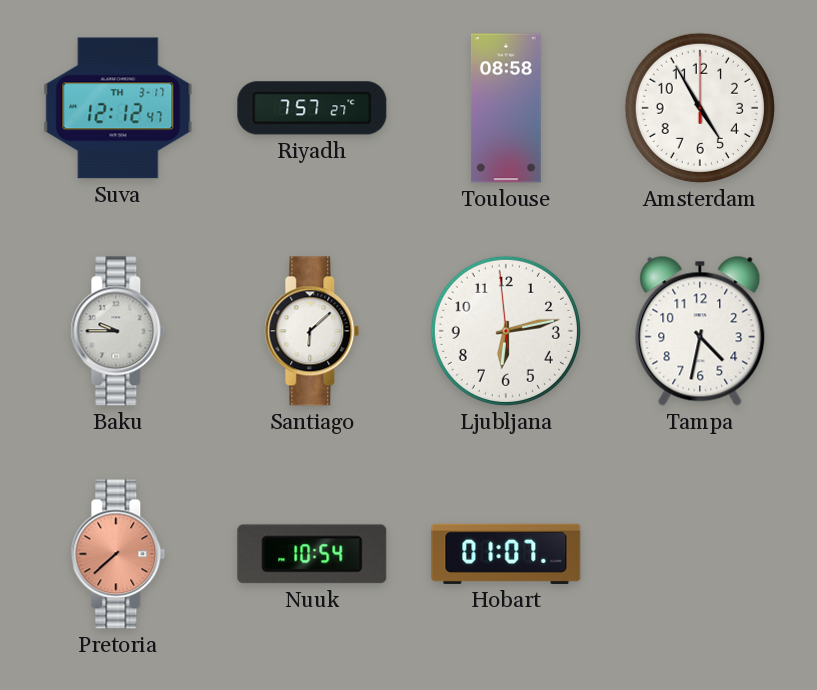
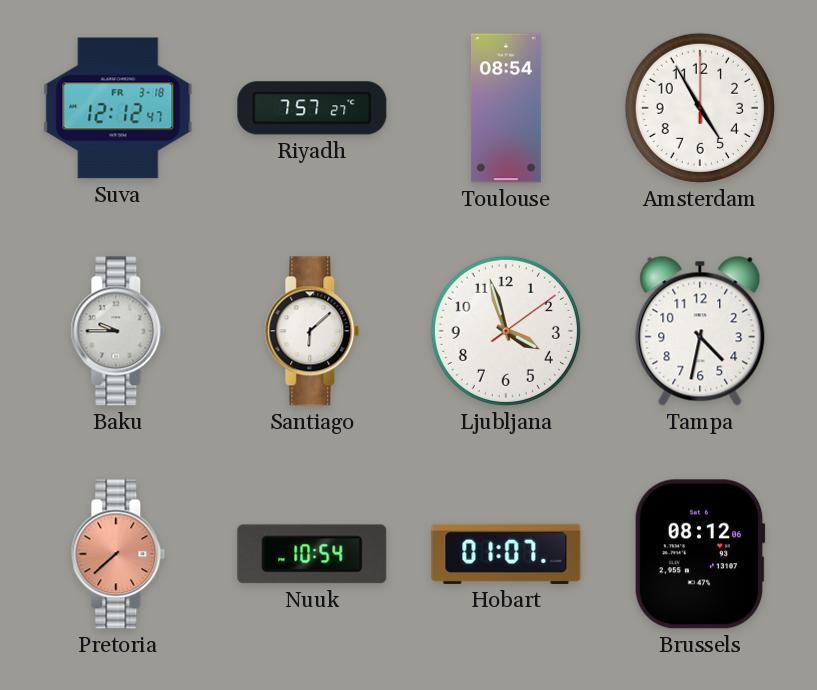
Suva date: TH 3-17 -> FR 3-18 (118, 108)
Toulouse: 08:58 -> 08:54 (506, 108)
Ljubljana: 6:12 -> 3:57 (506, 331)
Brussels: none -> 08:12 (700, 554)
